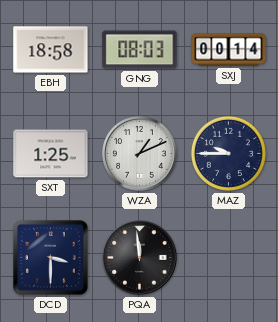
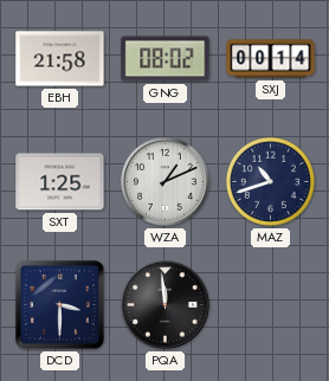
EBH: 18:58 -> 21:58 (60, 59)
GNG: 08:03 -> 08:02 (166, 59)
MAZ: 9:45 -> 10:42 (270, 181)
